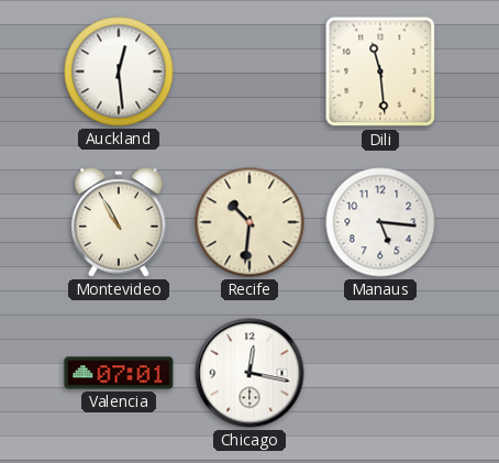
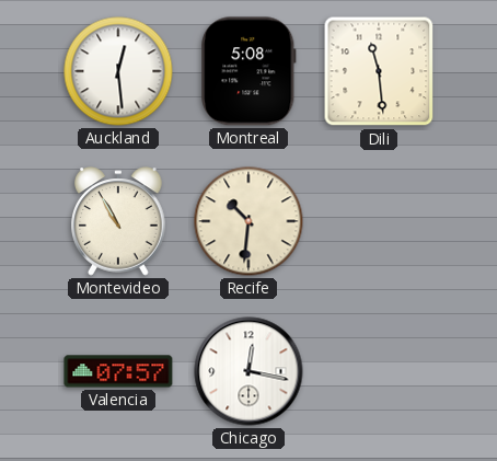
Montreal: none -> 5:08 (248, 71)
Manaus: 5:16 -> none (380, 222)
Valencia: 07:01 -> 07:57 (118, 371)
